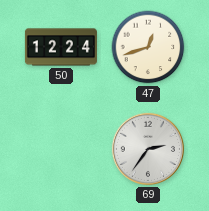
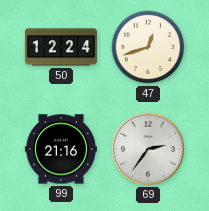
99: none -> 21:16 (61, 149)
